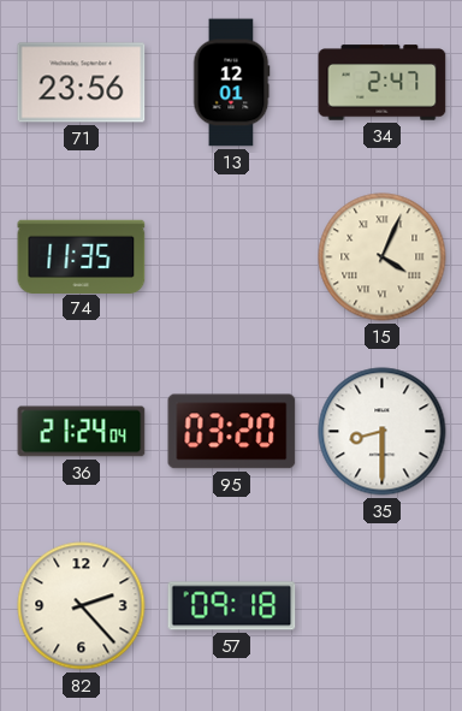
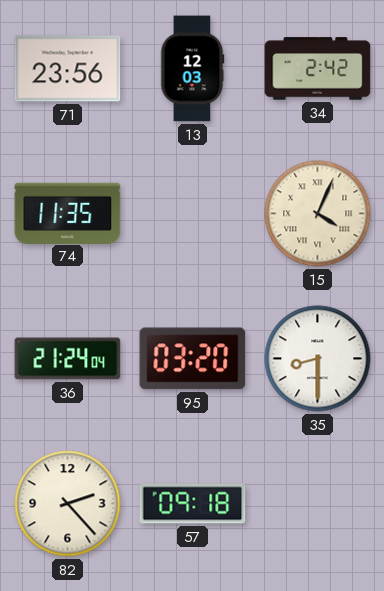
13: 12:01 -> 12:03 (192, 69)
34: 2:47 -> 2:42 (318, 69)
